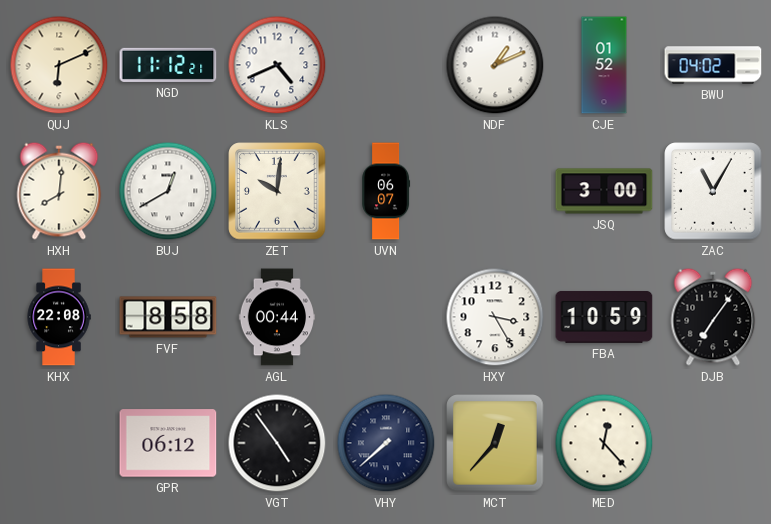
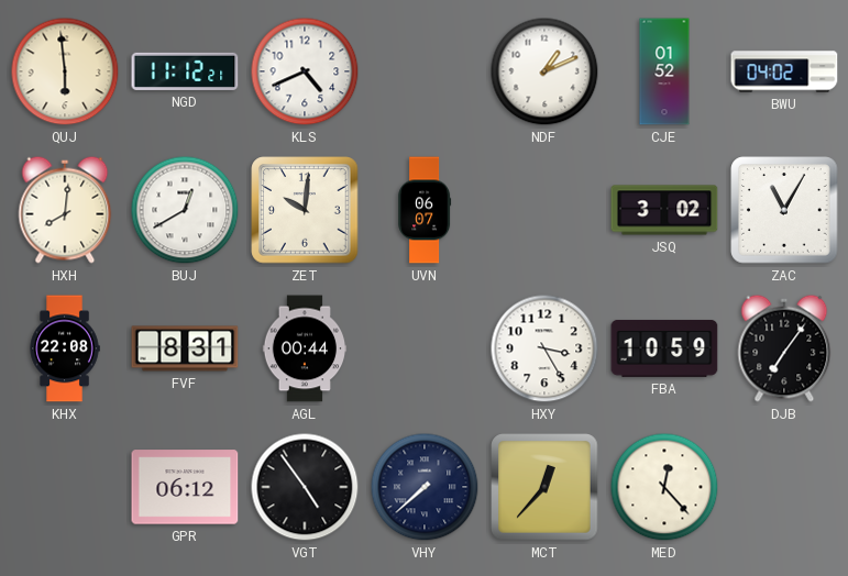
QUJ: 6:11 -> 5:59 (65, 71)
JSQ: 3:00 -> 3:02 (664, 210)
FVF: 8:58 -> 8:31 (185, 348)
